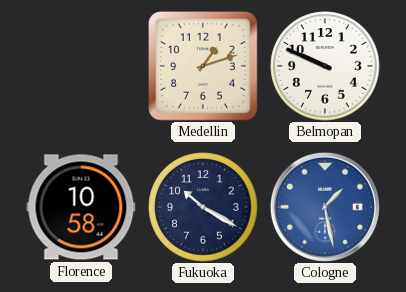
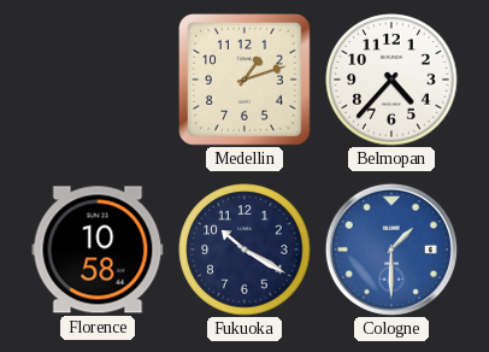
Belmopan: 9:49 -> 4:37 (391, 80)
Cologne: 1:28 -> 1:30 (391, 250)
